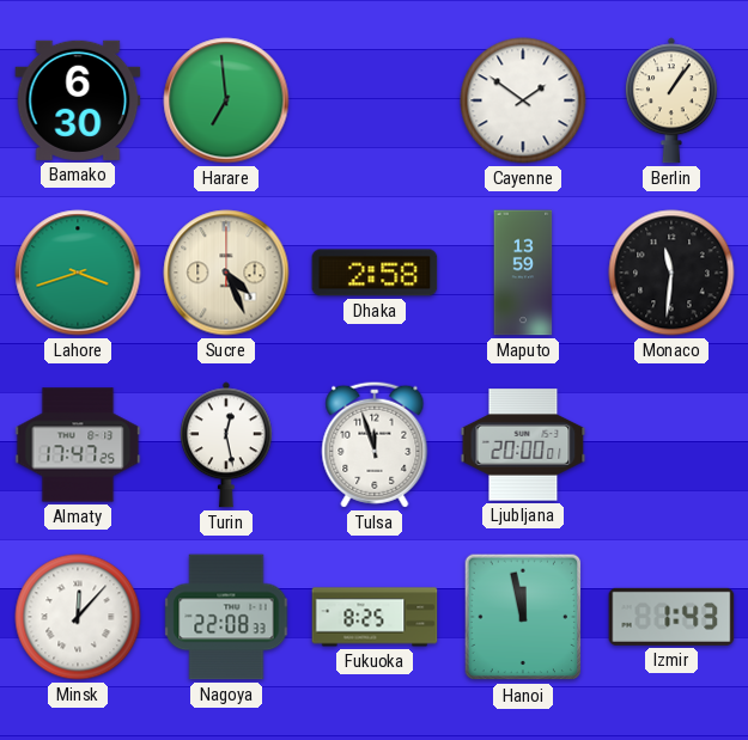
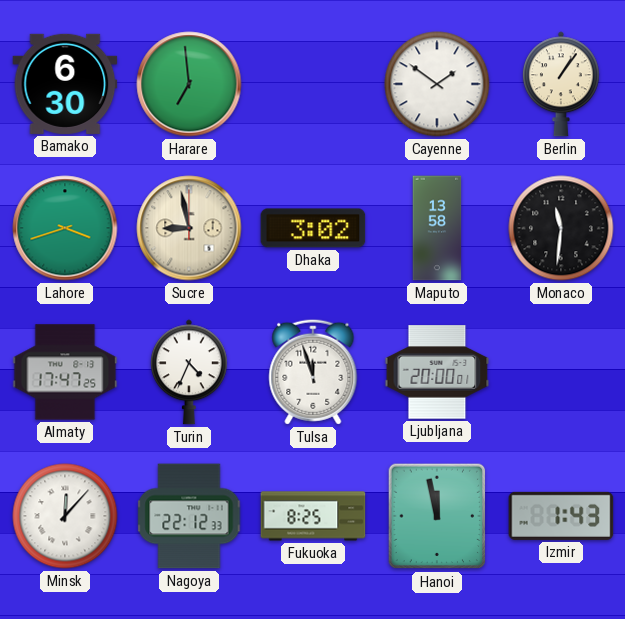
Sucre: 4:26 -> 8:58 (189, 228)
Dhaka: 2:58 -> 3:02 (313, 228)
Maputo: 13:59 -> 13:58 (437, 228)
Turin: 12:28 -> 4:34 (190, 372)
Nagoya: 22:08 -> 22:12 (189, 516)
